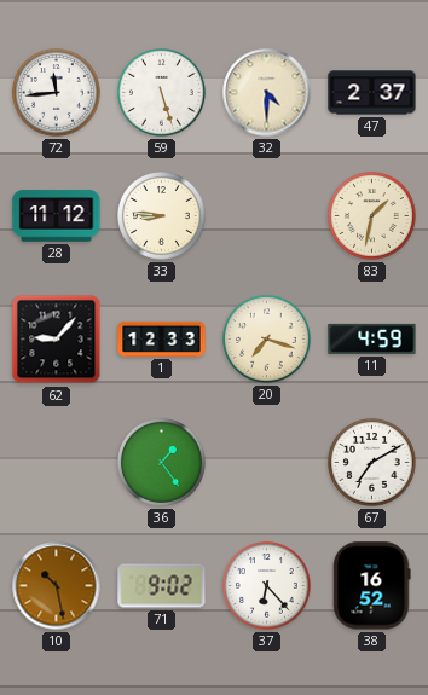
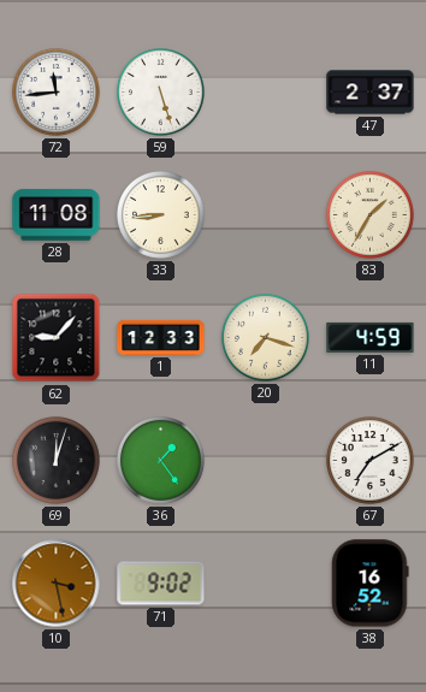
32: 4:30 -> none (267, 93)
28: 11:12 -> 11:08 (57, 215)
33: 8:46 -> 8:44 (161, 215)
83: 1:32 -> 1:35 (371, 215)
69: none -> 12:03 (57, 461)
10: 10:28 -> 3:28 (57, 584)
37: 6:23 -> none (267, 586)
